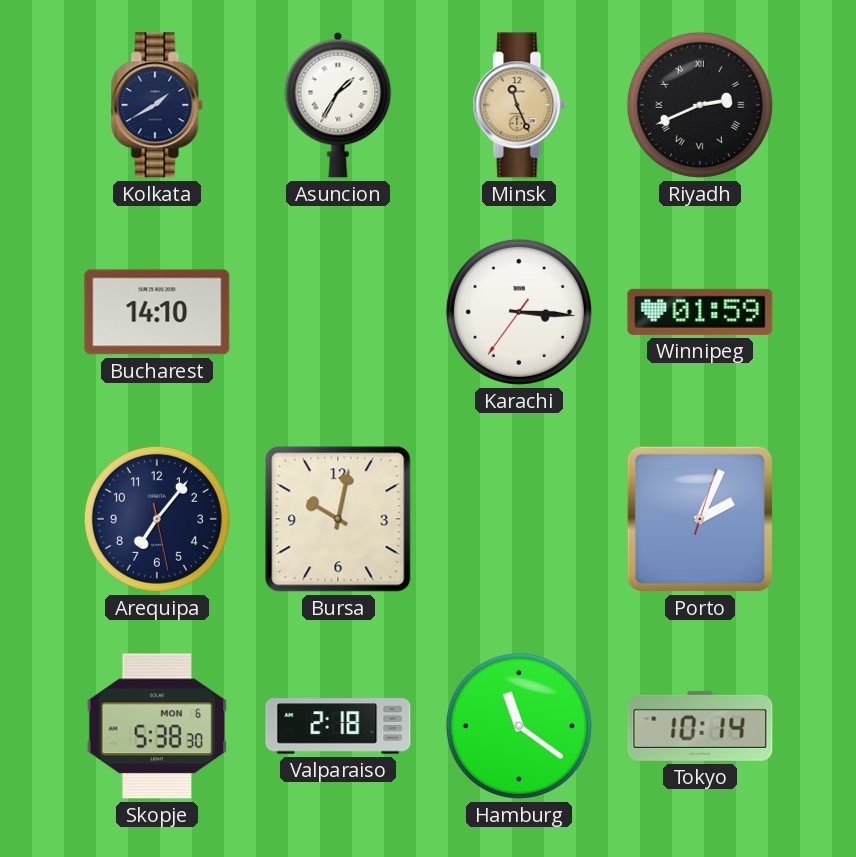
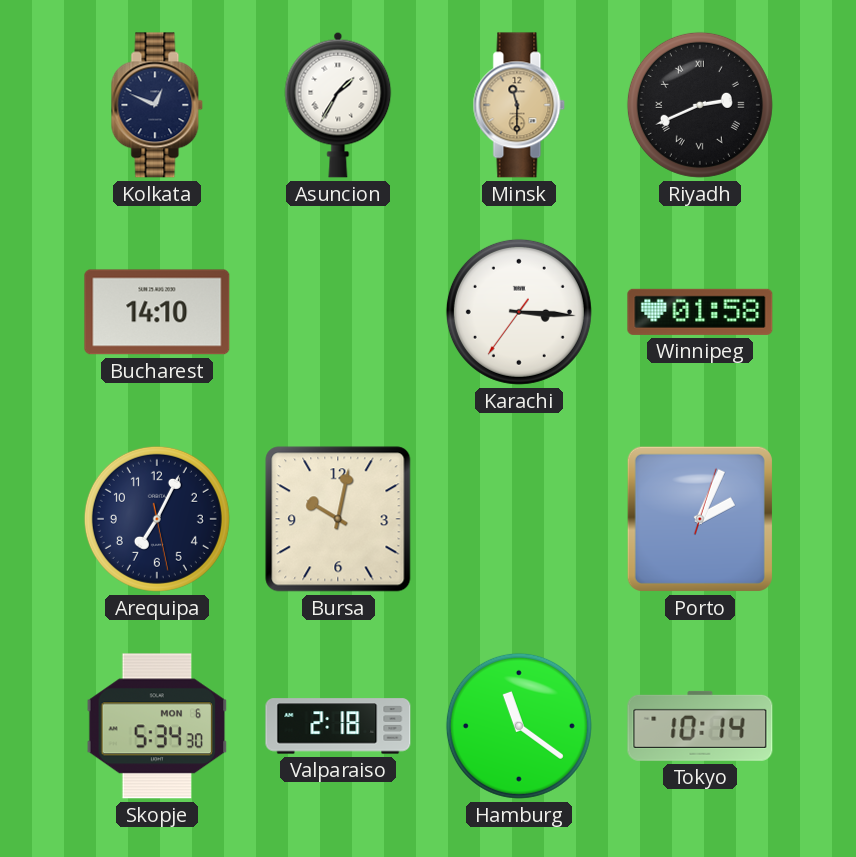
Kolkata: 1:40 -> 12:49 (157, 105)
Minsk: 11:26 -> 11:30 (519, 105)
Winnipeg: 01:59 -> 01:58 (700, 312)
Arequipa: 7:06 -> 7:04 (157, 519)
Skopje: 5:38 -> 5:34 (157, 726)
